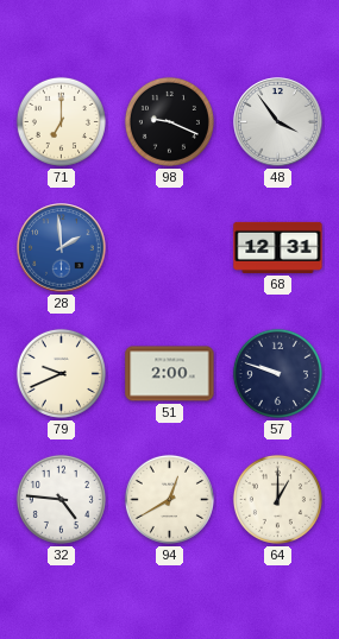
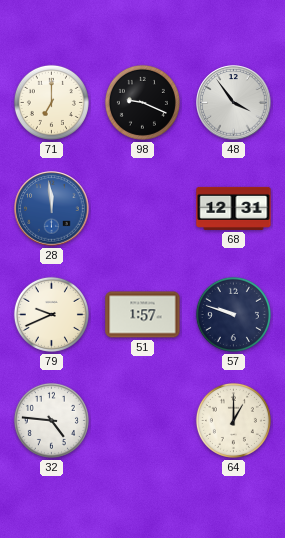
28: 1:59 -> 11:59 (52, 209)
51: 2:00 -> 1:57 (143, 315)
94: 12:40 -> none (169, 499)
